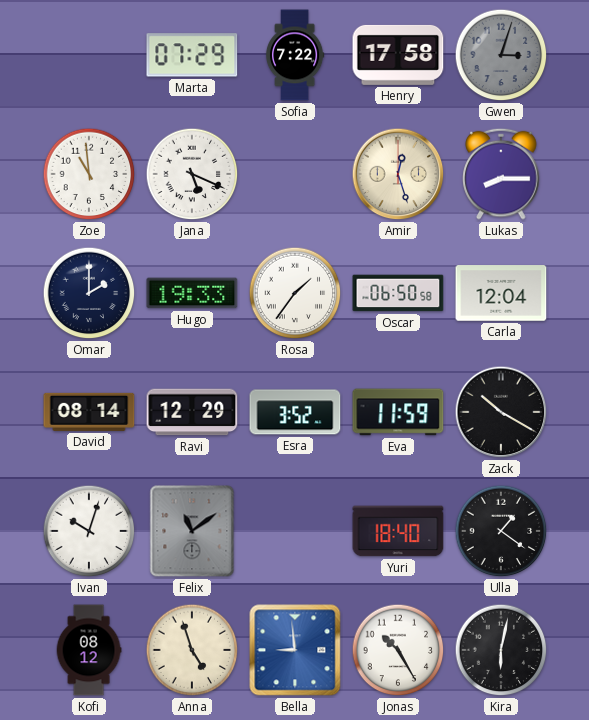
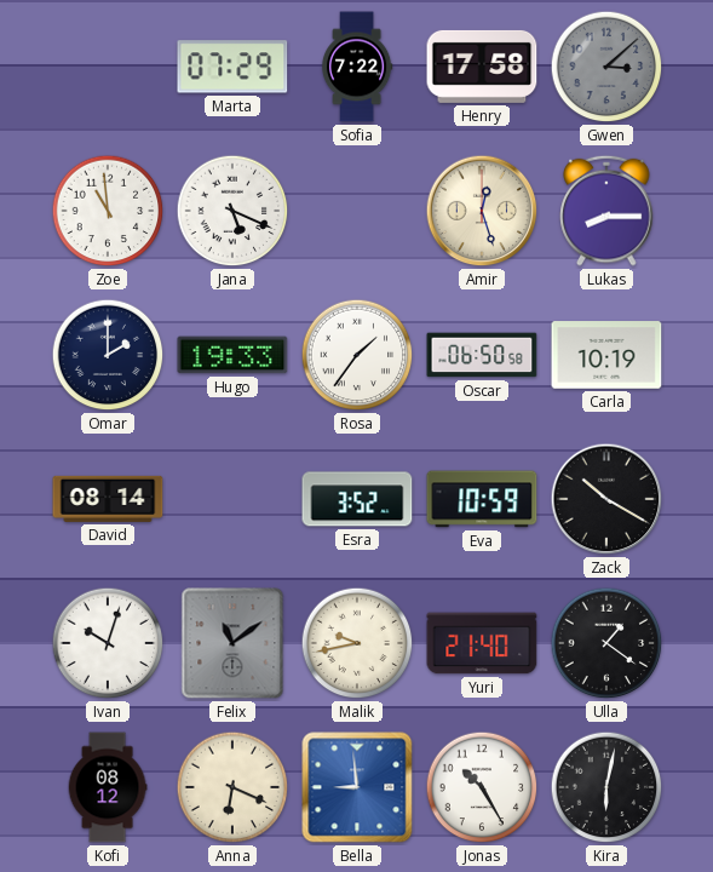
Gwen: 3:03 -> 3:08 (606, 67)
Carla: 12:04 -> 10:19 (606, 355)
Ravi: 12:29 -> none (192, 412)
Eva: 11:59 -> 10:59 (482, 499)
Malik: none -> 9:43 (357, 643)
Yuri: 18:40 -> 21:40 (482, 643)
Anna: 4:57 -> 6:19 (232, 787)
